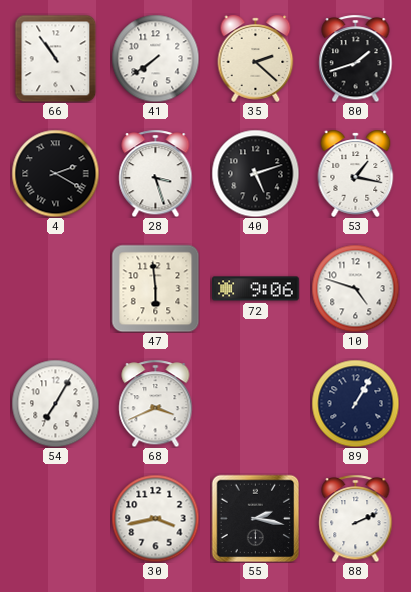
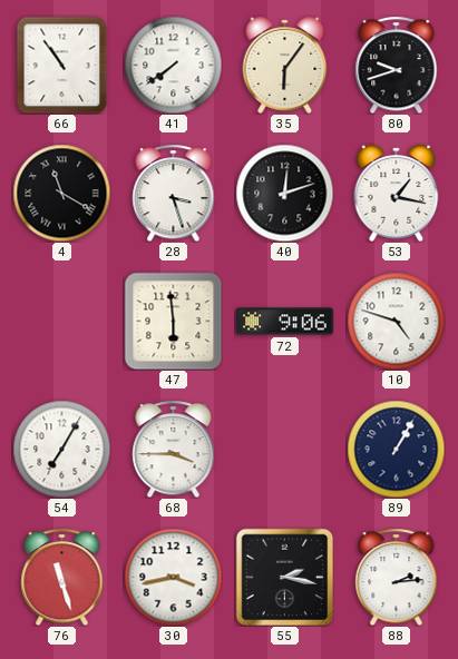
35: 2:22 -> 6:06 (285, 65)
80: 1:42 -> 9:42 (397, 65)
4: 2:20 -> 11:20 (61, 193)
40: 5:12 -> 12:12 (284, 193)
68: 3:41 -> 3:45 (174, 449)
76: none -> 11:27 (62, 577)
88: 2:11 -> 2:14 (397, 577)
